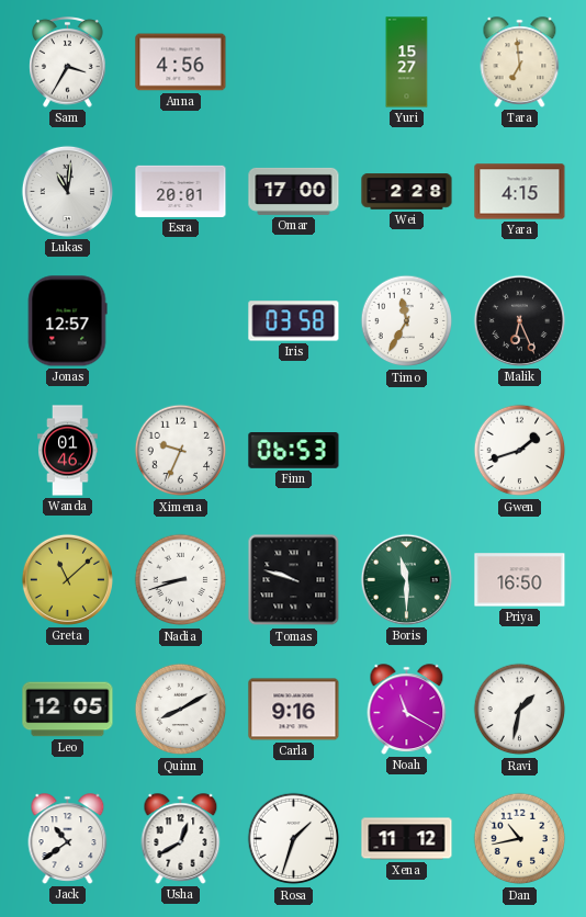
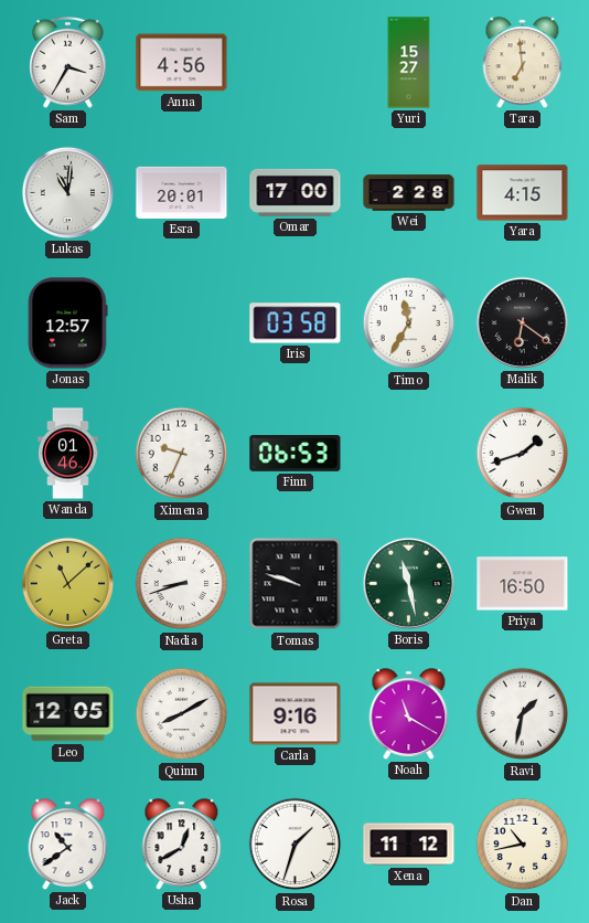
Malik: 6:26 -> 6:21 (522, 322)
Boris: 11:30 -> 11:28 (408, 583)
